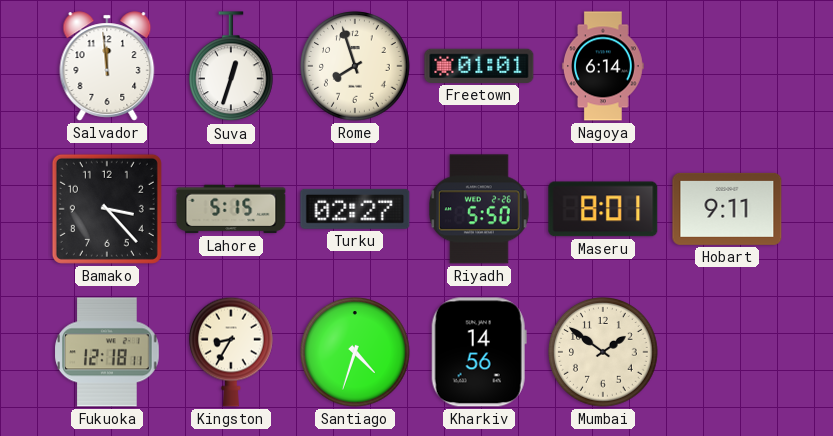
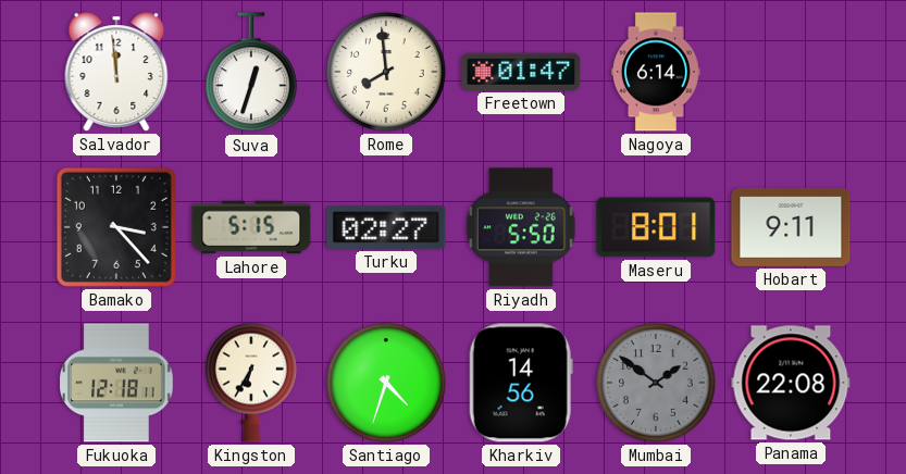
Rome: 7:57 -> 7:59 (386, 72)
Freetown: 01:01 -> 01:47 (521, 72)
Kingston: 8:35 -> 6:35 (252, 383)
Mumbai dial: cream -> grey (656, 383)
Panama: none -> 22:08 (791, 383)
